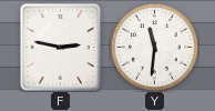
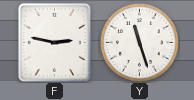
Y: 11:31 -> 11:27 (139, 42)
